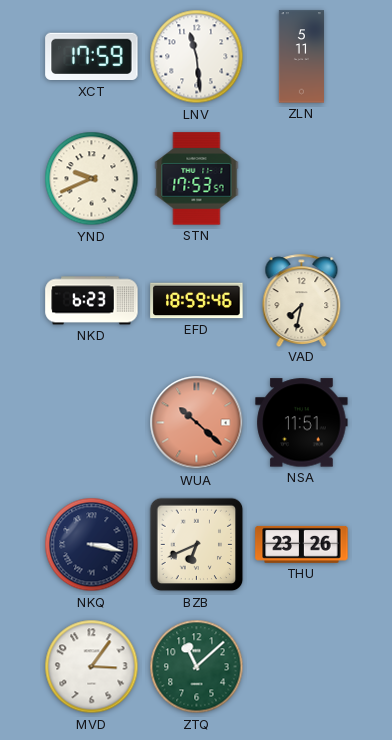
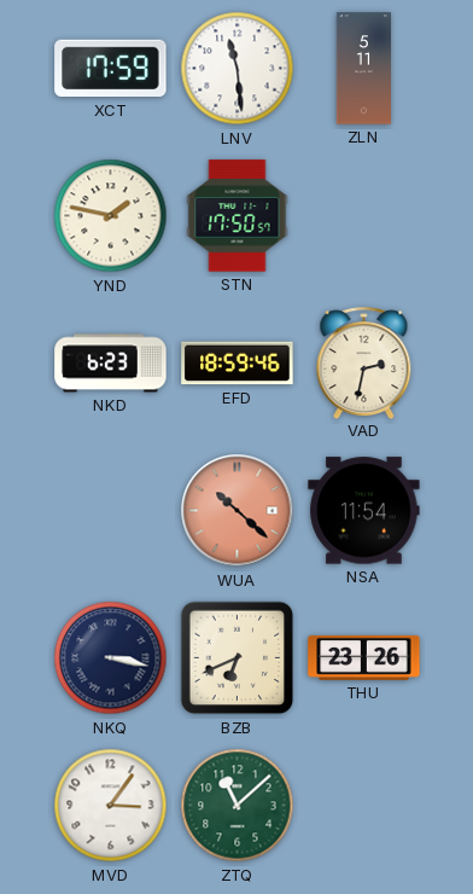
YND: 9:41 -> 1:47 (111, 216)
STN: 17:53 -> 17:50 (238, 216)
VAD: 7:32 -> 2:32 (364, 362)
NSA: 11:51 -> 11:54 (364, 511)
